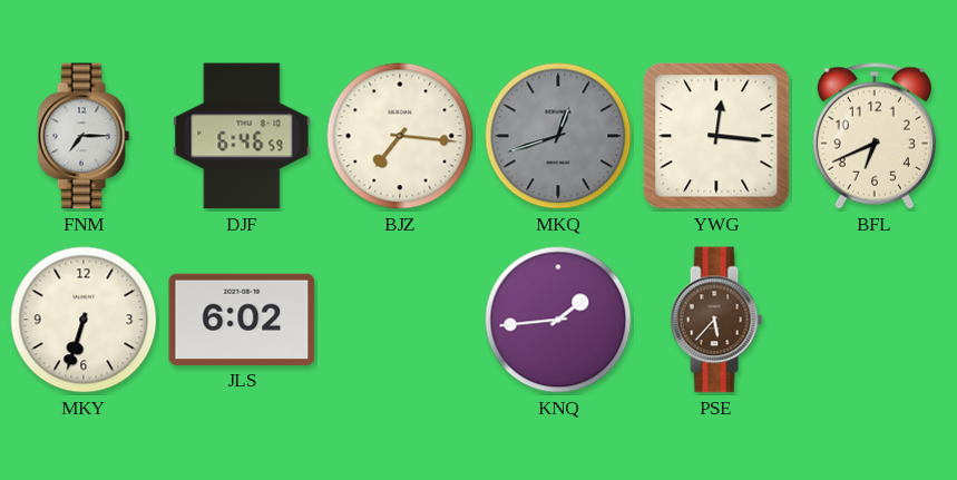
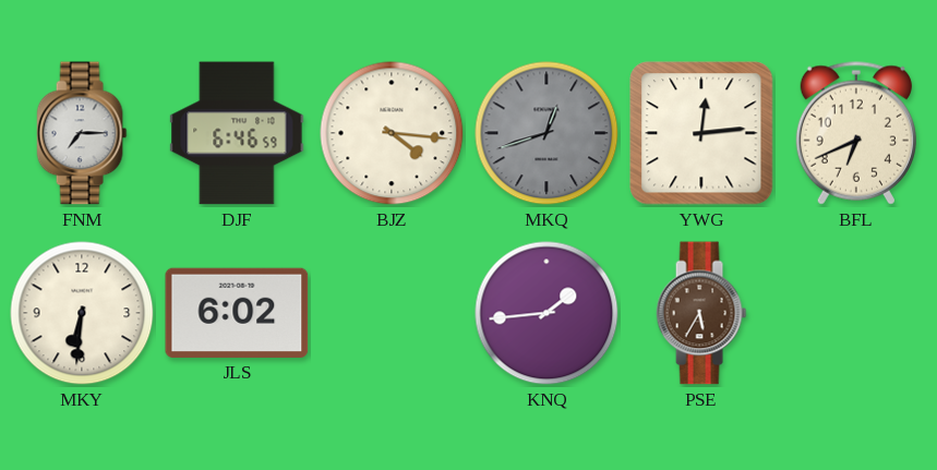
BJZ: 7:16 -> 4:16 (392, 133)
YWG: 12:16 -> 12:14 (701, 133)
MKY: 6:33 -> 6:31 (82, 313)
PSE: 5:37 -> 5:35 (701, 313)
